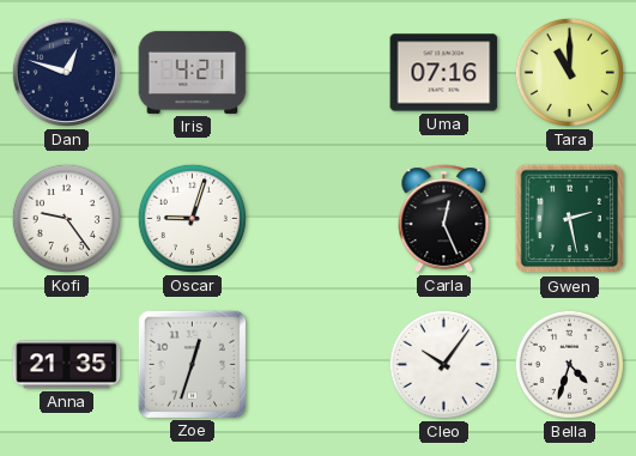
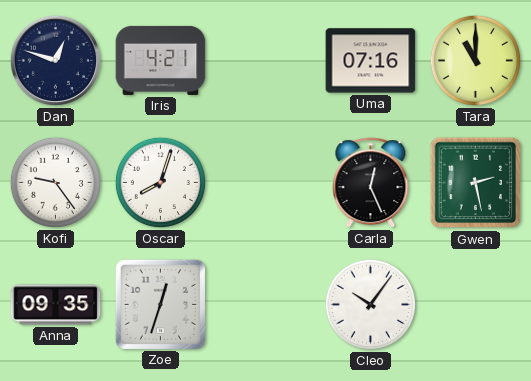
Oscar: 9:03 -> 8:03 (160, 182)
Anna: 21:35 -> 09:35 (56, 305)
Bella: 4:33 -> none (569, 364)
